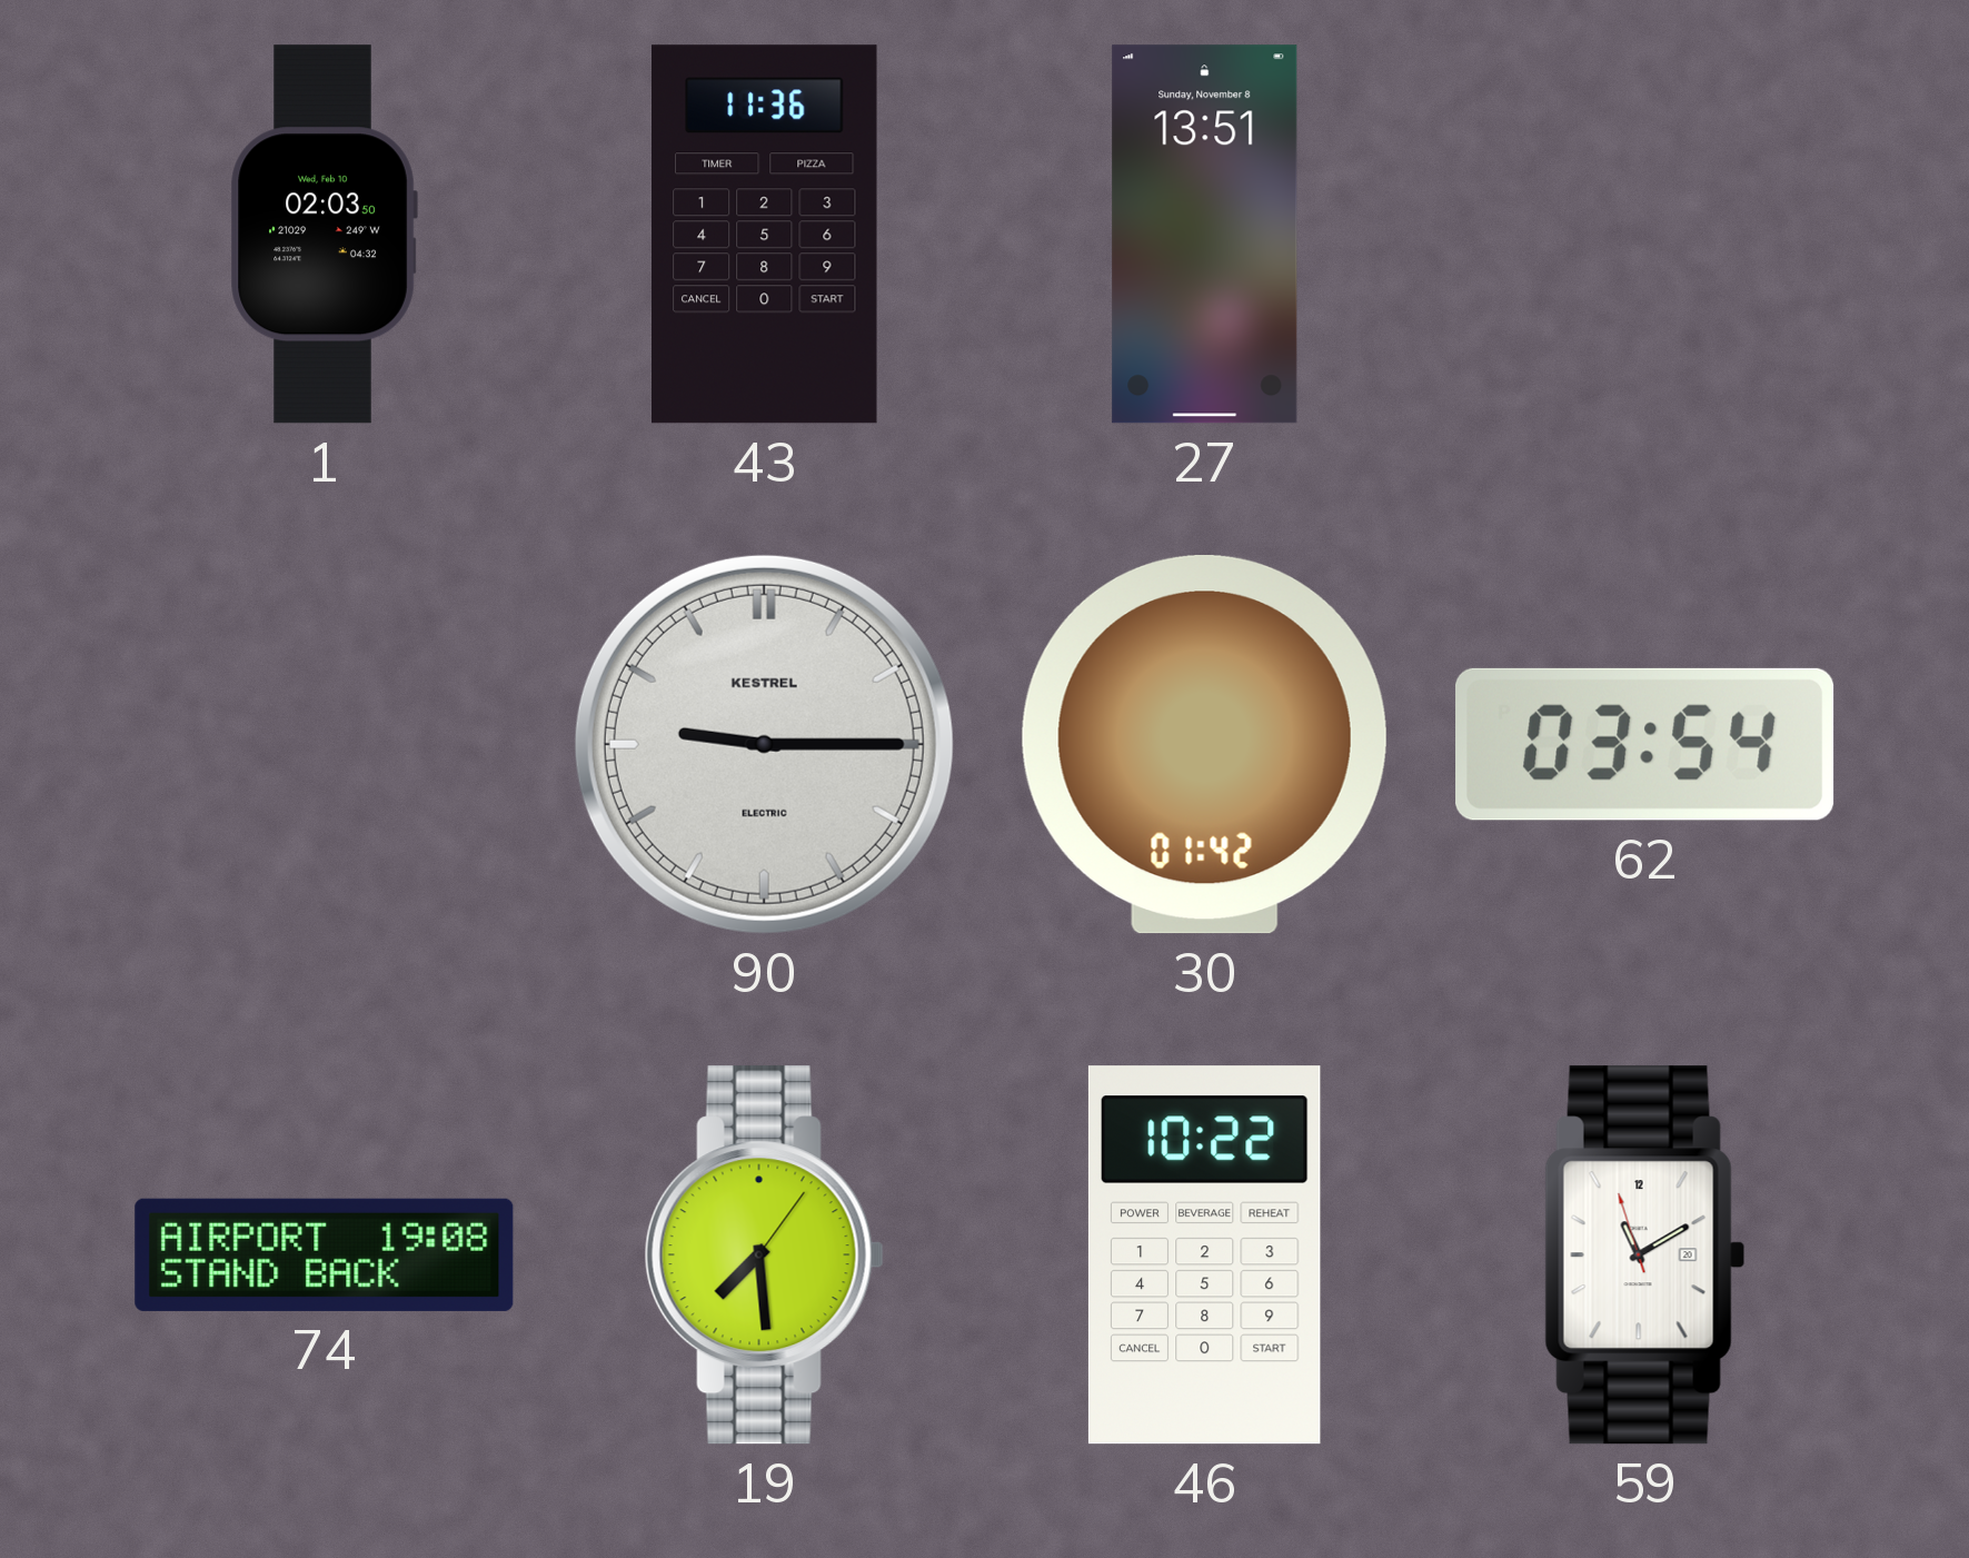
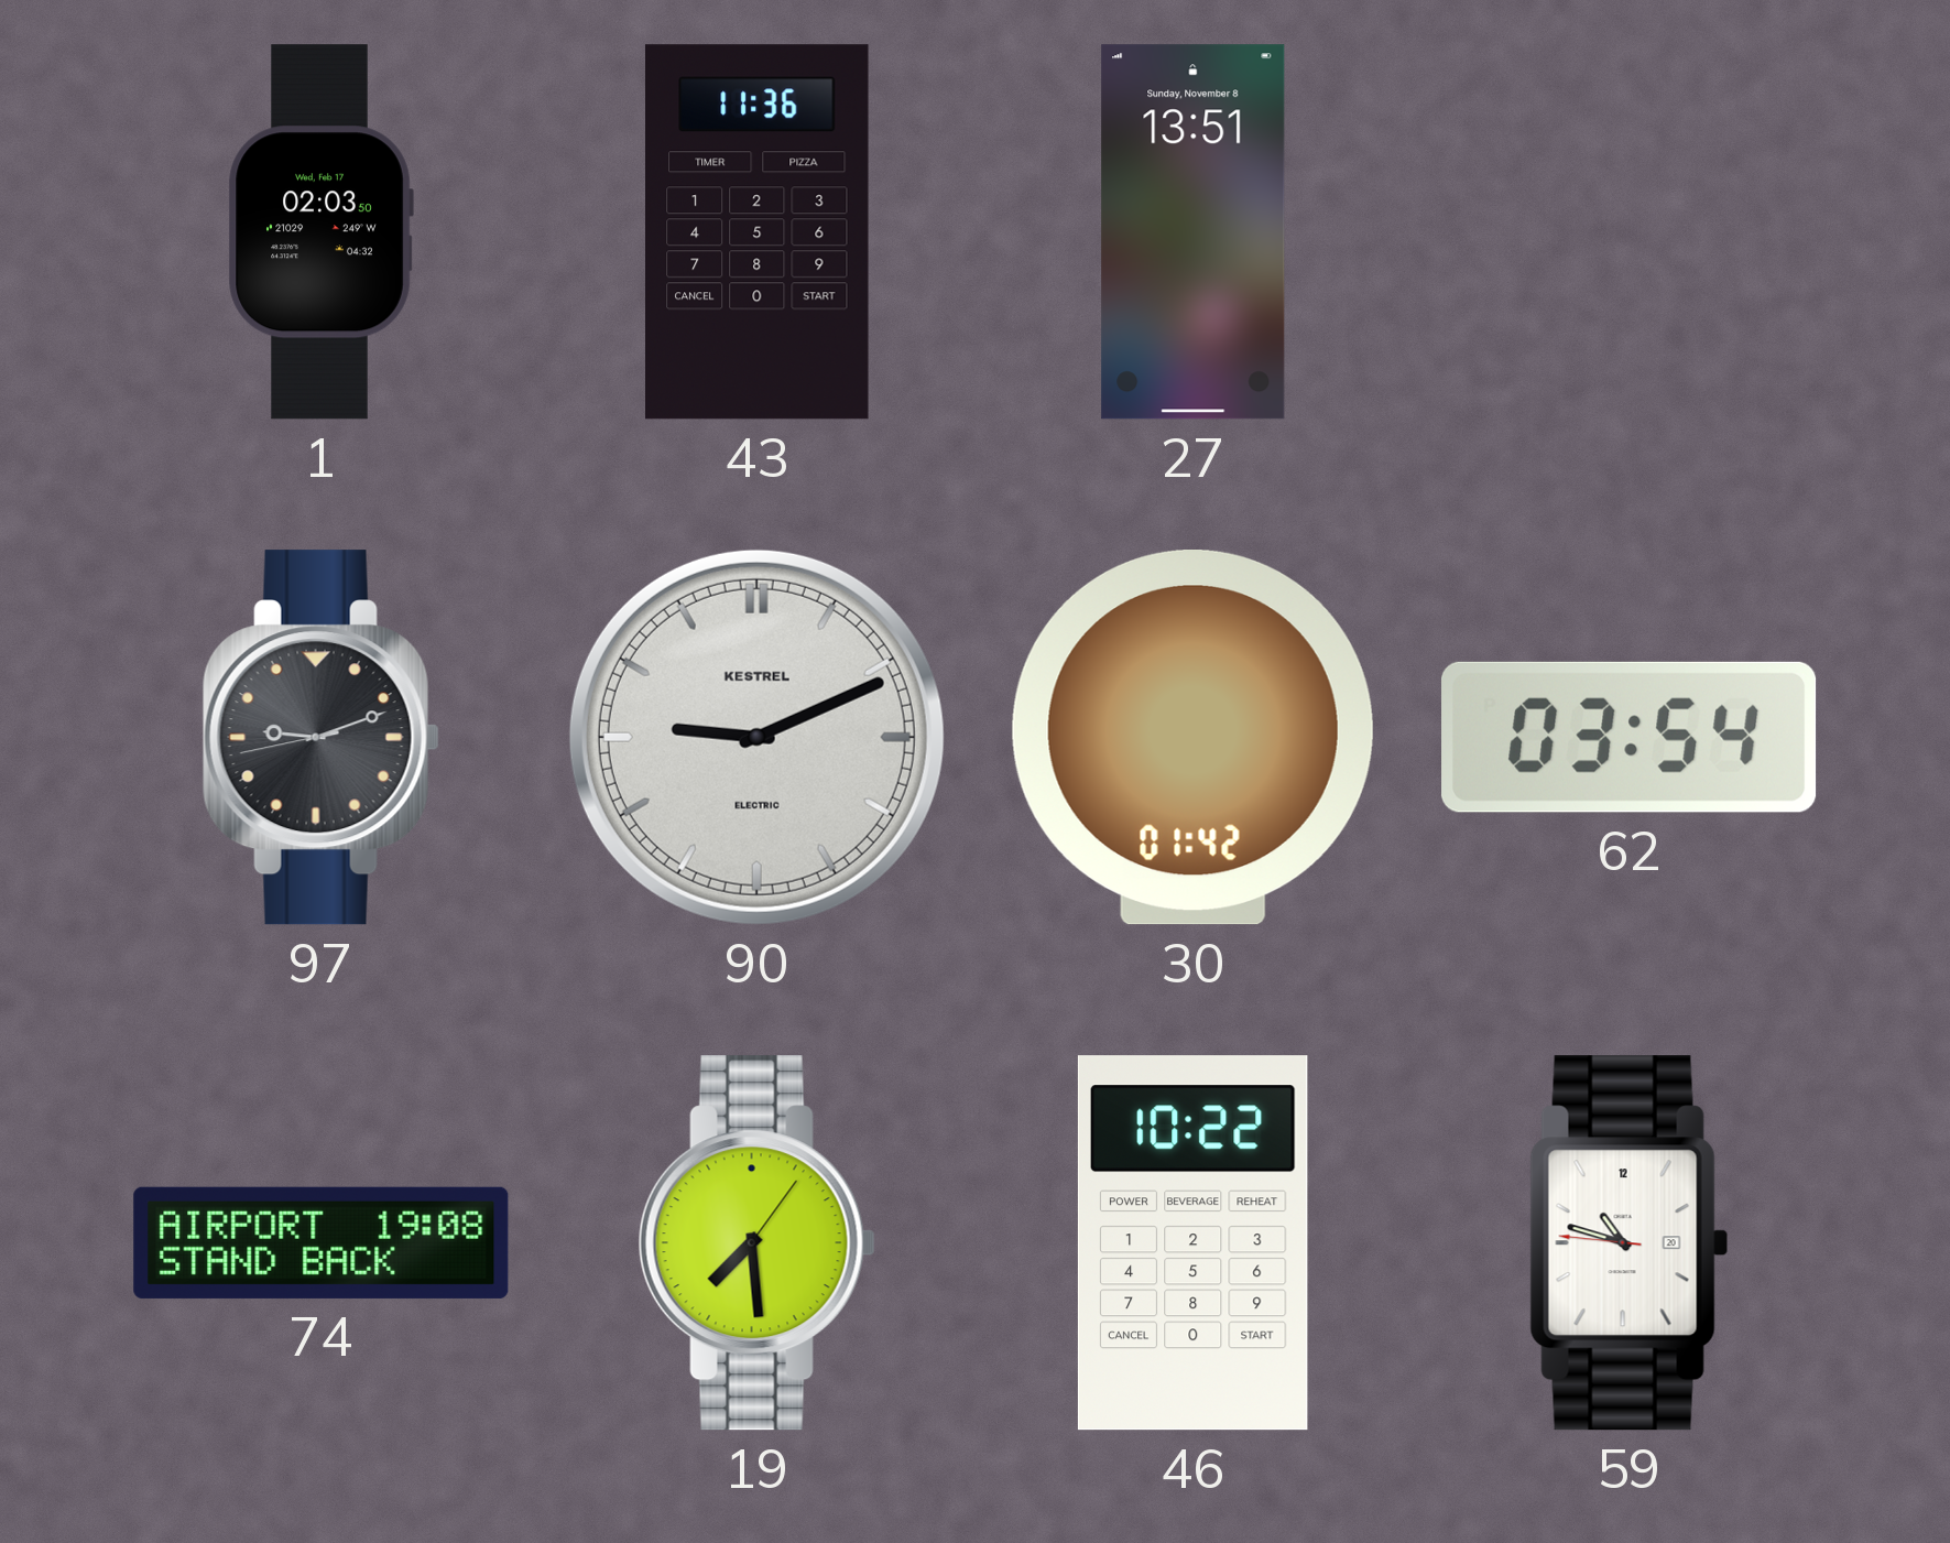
1 date: Wed, Feb 10 -> Wed, Feb 17 (320, 232)
97: none -> 9:11 (320, 738)
90: 9:15 -> 9:11 (756, 737)
59: 11:09 -> 10:47 (1628, 1243)
